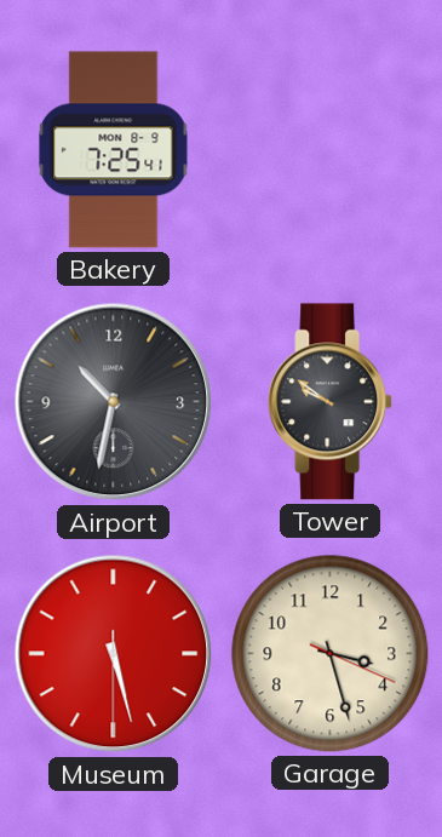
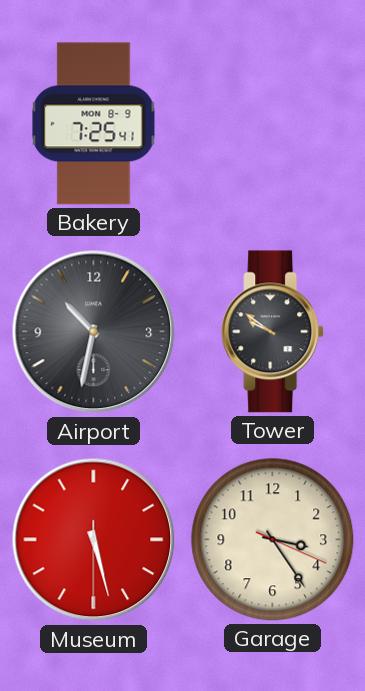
Garage: 3:27 -> 3:24 (273, 540)
